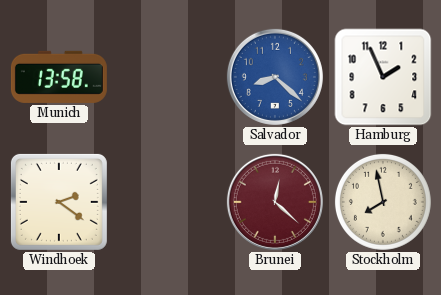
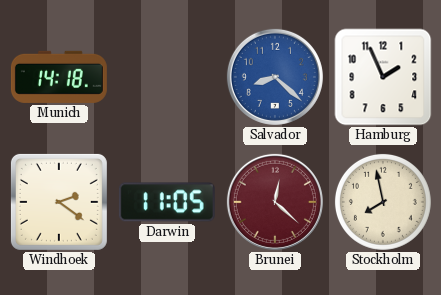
Munich: 13:58 -> 14:18 (59, 77)
Darwin: none -> 11:05 (167, 202)
